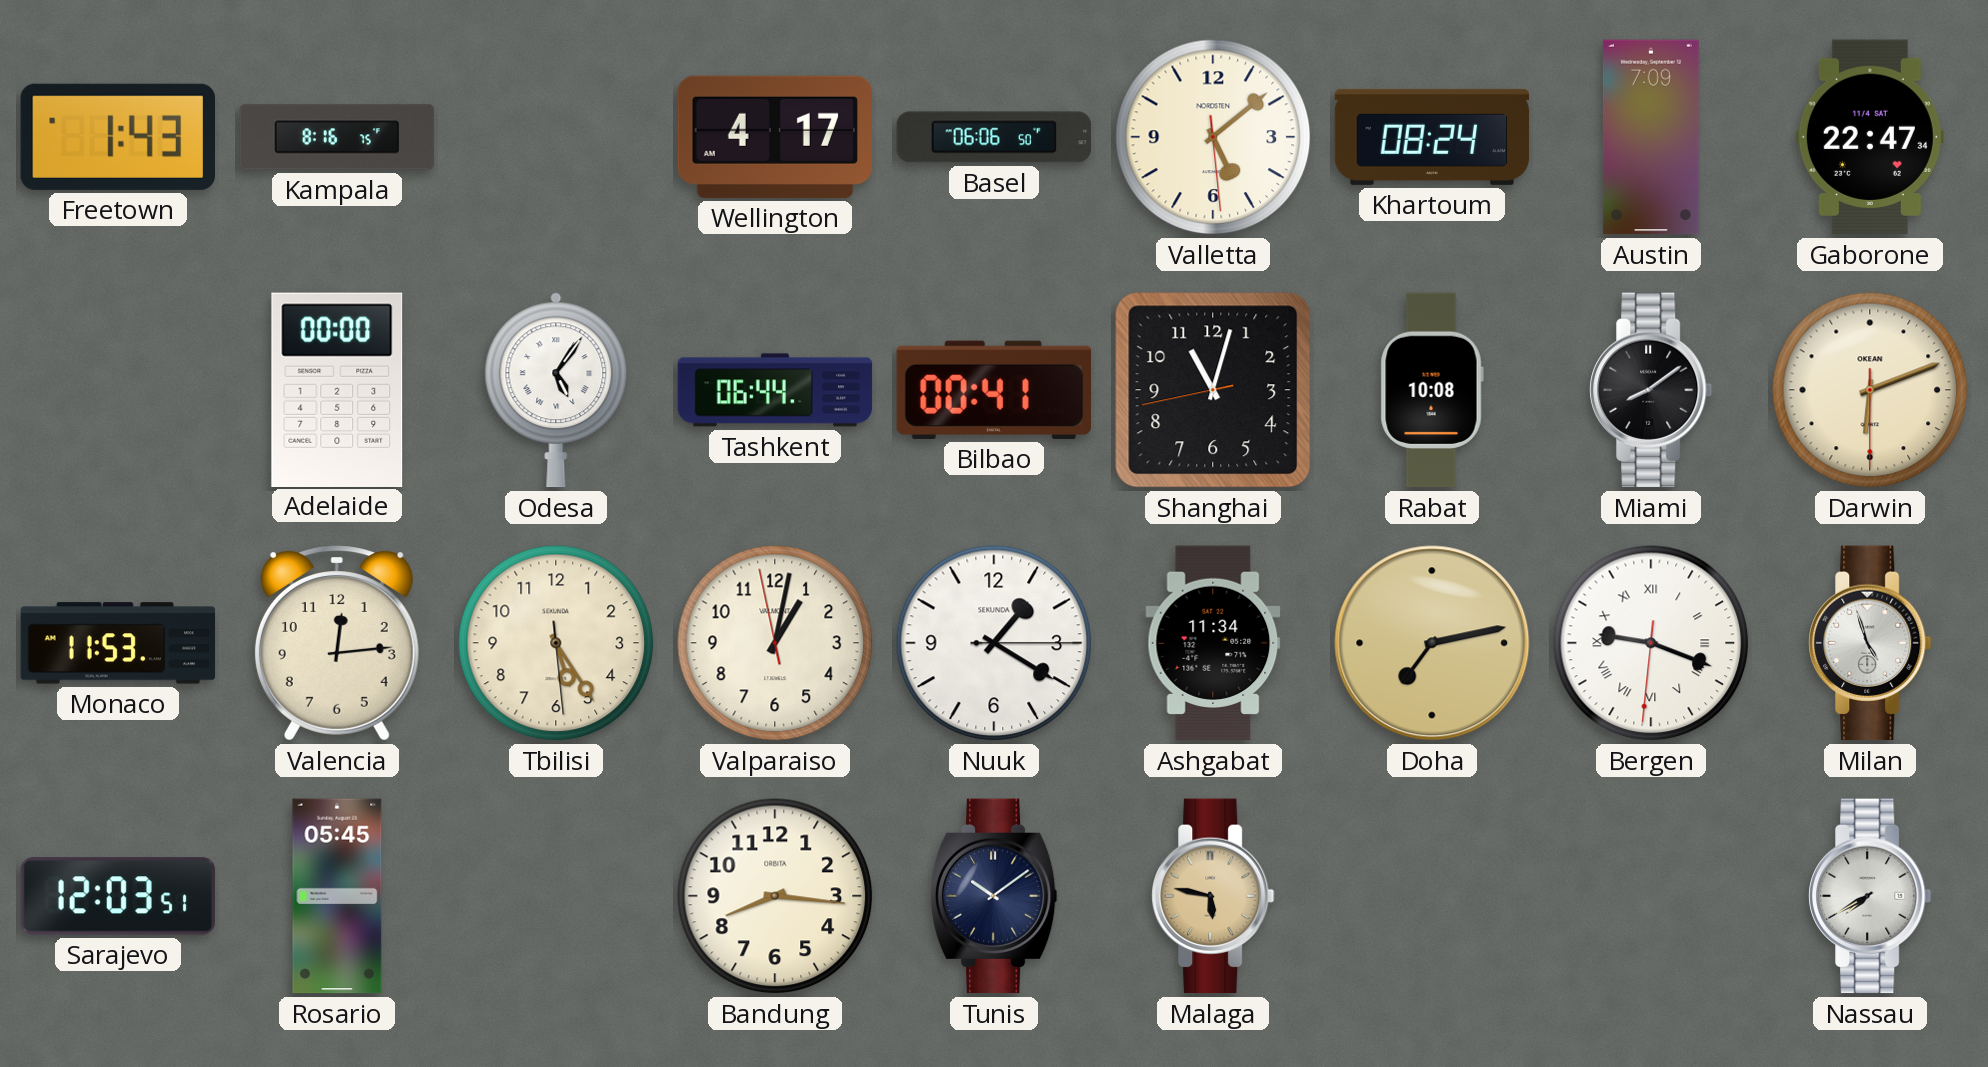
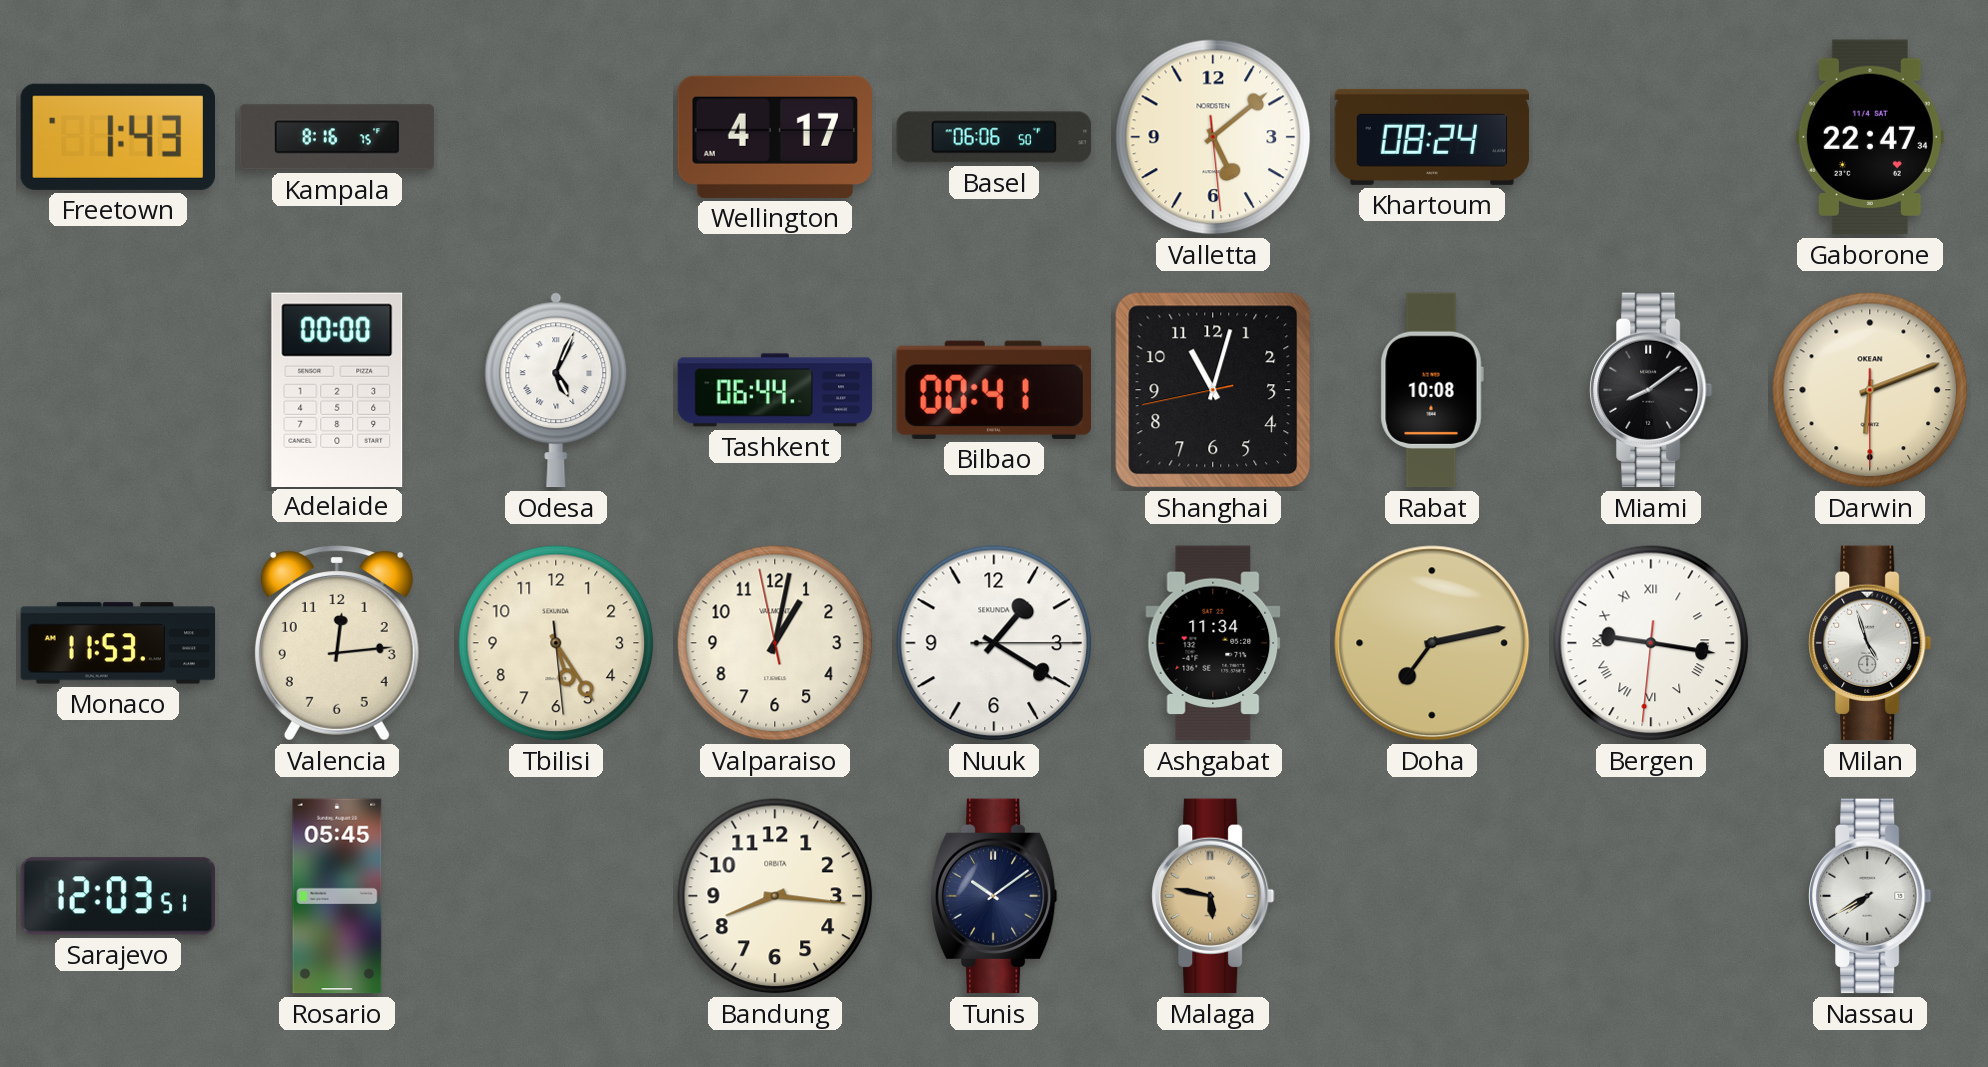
Austin: 7:09 -> none (1651, 137)
Odesa: 5:06 -> 5:04 (556, 390)
Bergen: 9:18 -> 9:16 (1651, 643)
